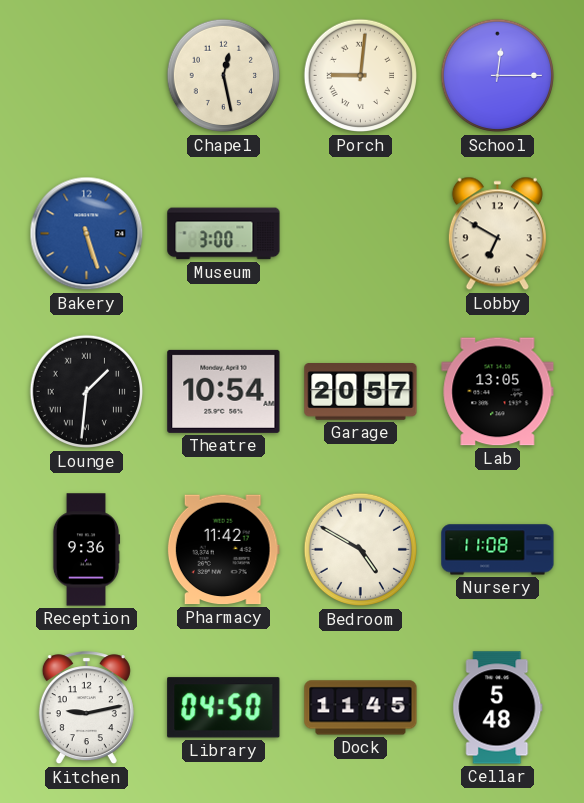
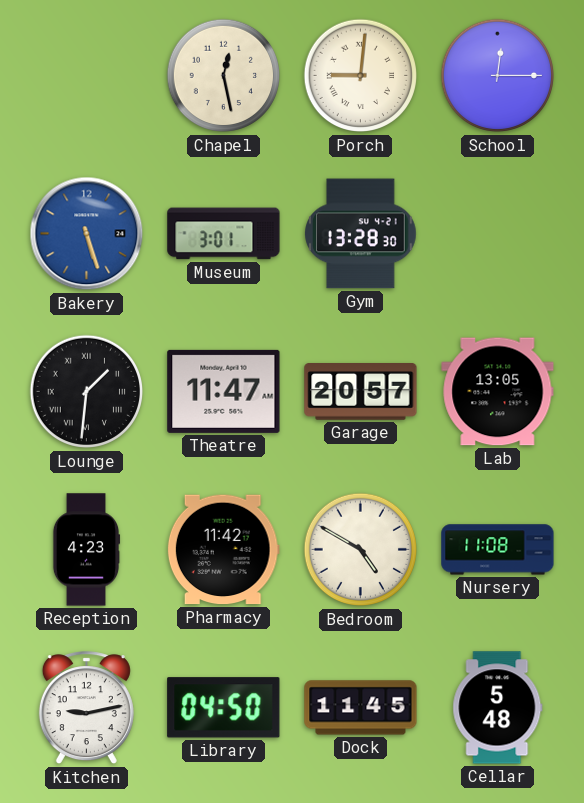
Museum: 3:00 -> 3:01 (224, 234)
Gym: none -> 13:28 (361, 234)
Lobby: 6:50 -> none (497, 234)
Theatre: 10:54 -> 11:47 (224, 391)
Reception: 9:36 -> 4:23 (86, 550)
